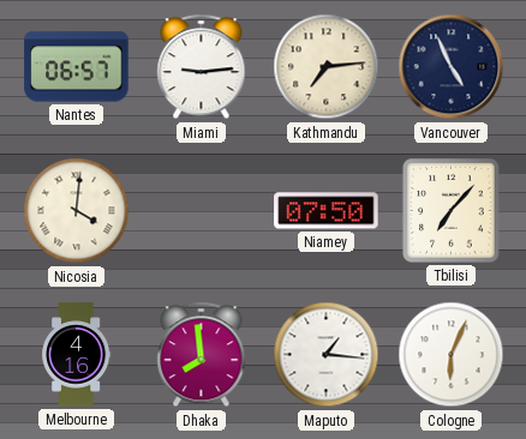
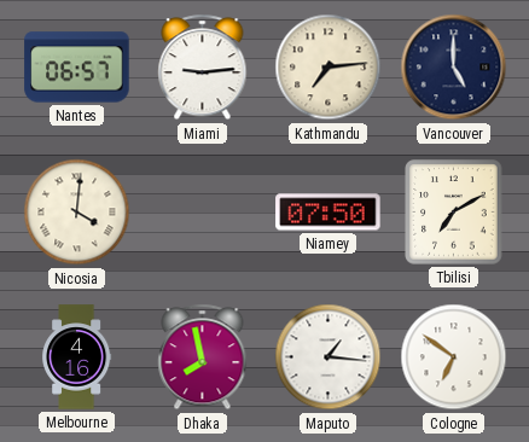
Vancouver: 4:56 -> 5:00 (454, 68)
Tbilisi: 7:07 -> 7:10 (454, 213)
Dhaka: 7:59 -> 7:58 (203, 357)
Cologne: 6:04 -> 6:51 (454, 357)
